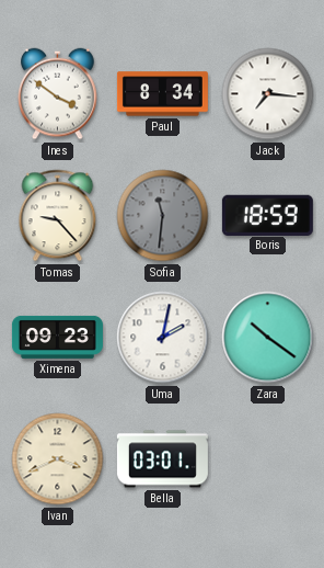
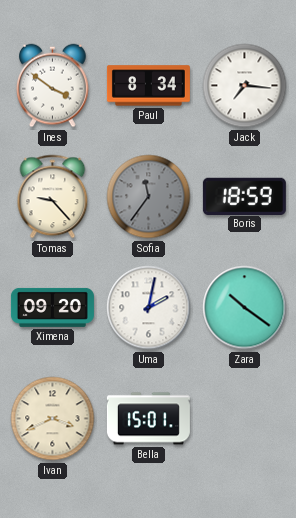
Sofia: 11:31 -> 11:36 (149, 197)
Ximena: 09:23 -> 09:20 (52, 307)
Bella: 03:01 -> 15:01 (148, 419)
